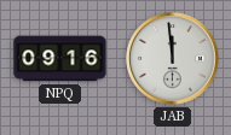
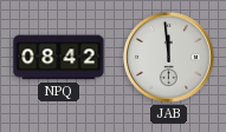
NPQ: 09:16 -> 08:42 (59, 58)
